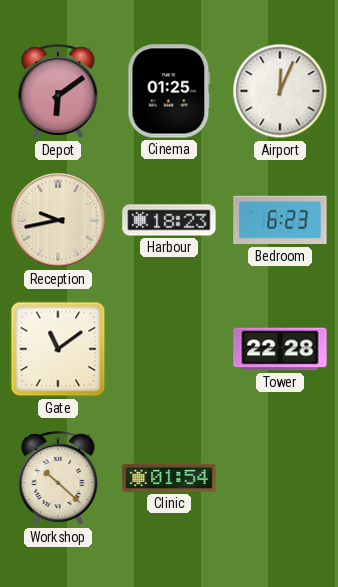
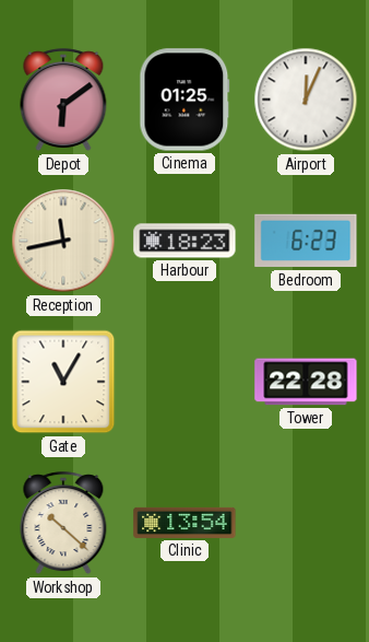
Reception: 9:43 -> 11:43 (63, 241)
Gate: 11:09 -> 11:05 (63, 382)
Clinic: 01:54 -> 13:54 (184, 523)
